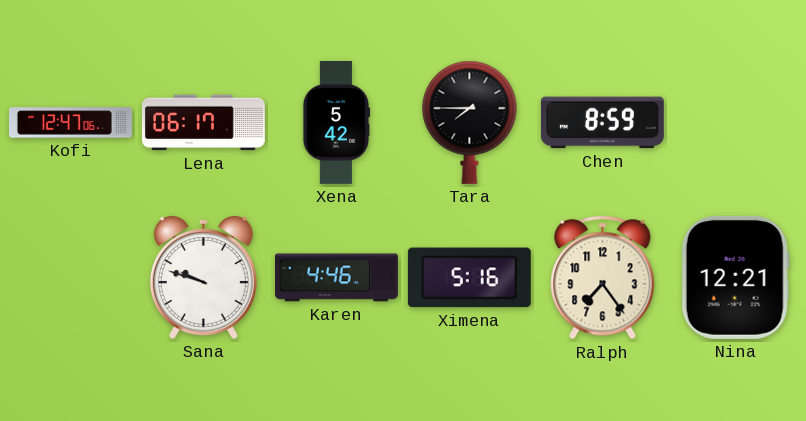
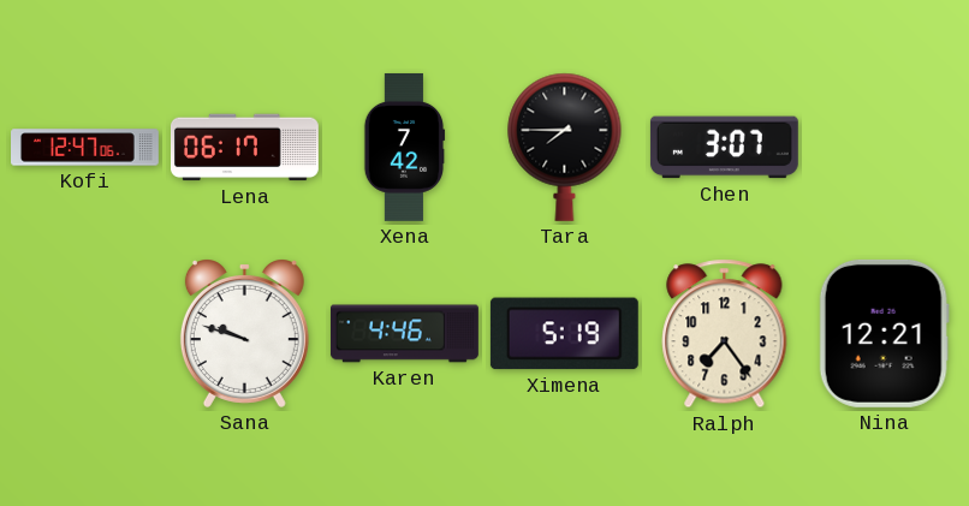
Xena: 5:42 -> 7:42 (404, 147)
Chen: 8:59 -> 3:07 (724, 148)
Ximena: 5:16 -> 5:19 (564, 334)
